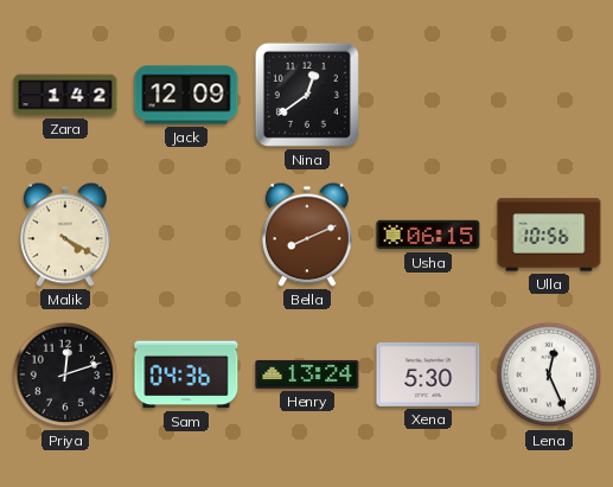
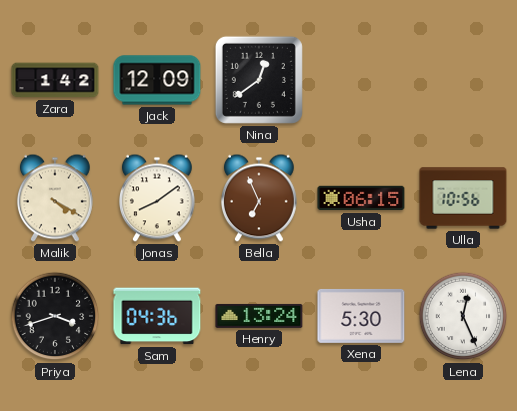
Jonas: none -> 8:09 (157, 198)
Bella: 8:11 -> 6:56 (259, 198)
Priya: 12:12 -> 3:42 (55, 316)
